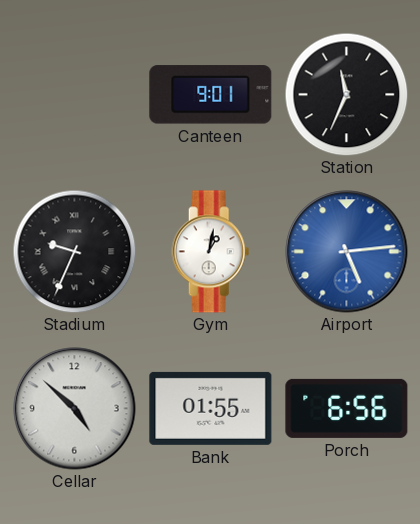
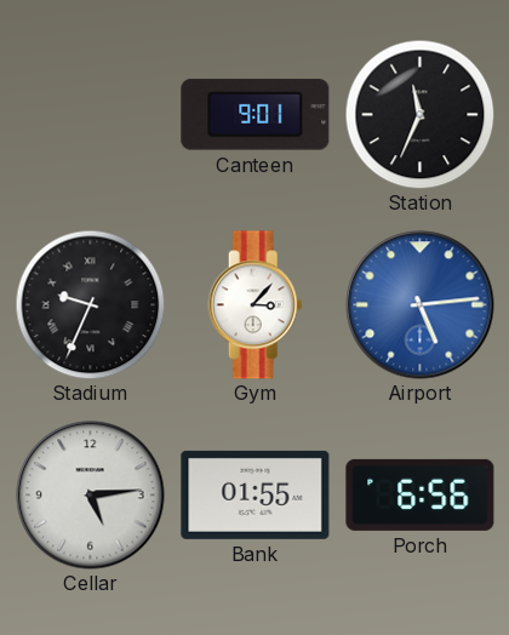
Gym: 1:02 -> 3:07 (256, 305)
Cellar: 4:52 -> 5:14 (91, 496)
